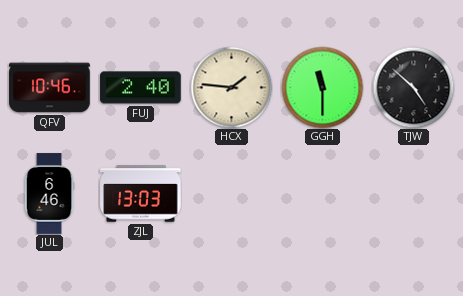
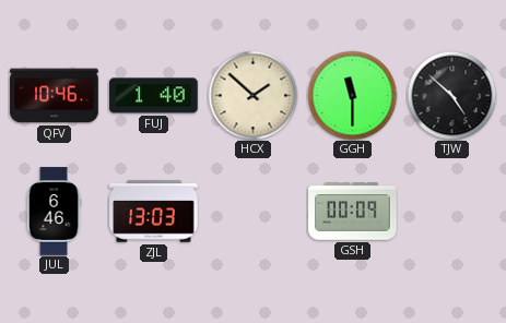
FUJ: 2:40 -> 1:40 (154, 96)
HCX: 1:46 -> 1:52 (252, 95)
GSH: none -> 00:09 (353, 212)
